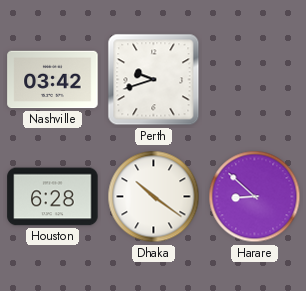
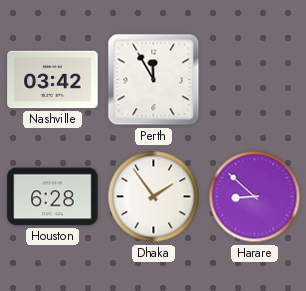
Perth: 9:42 -> 11:55 (154, 80)
Dhaka: 10:21 -> 1:54 (154, 197)
